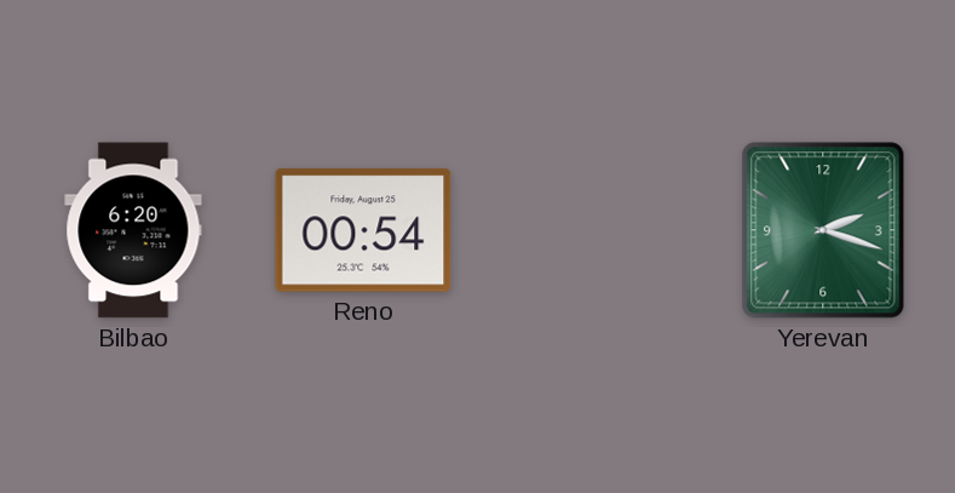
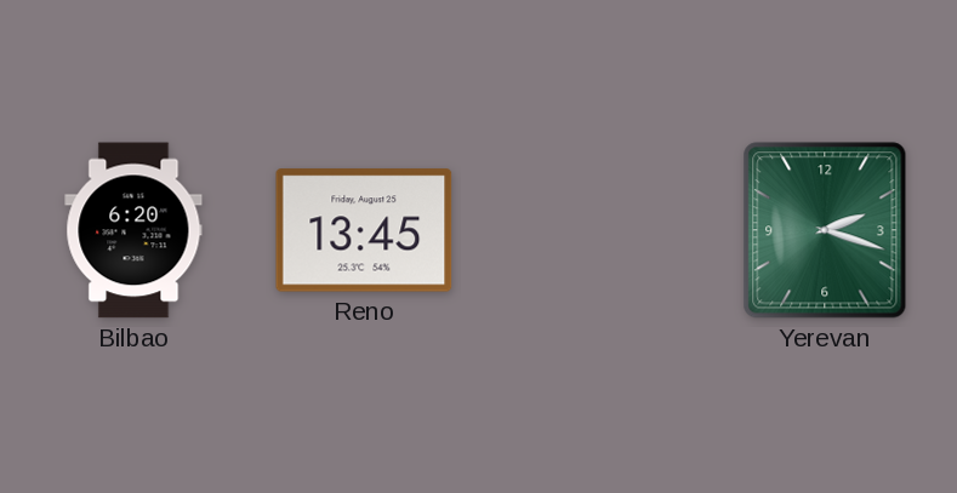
Reno: 00:54 -> 13:45 (364, 230)
